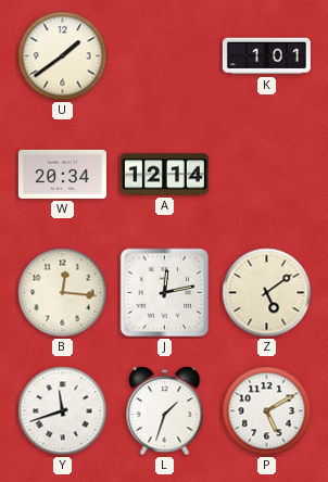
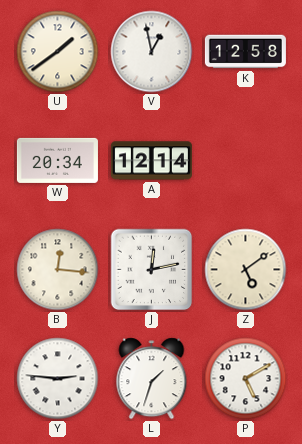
V: none -> 12:58 (152, 52)
K: 1:01 -> 12:58 (245, 52)
Y: 11:42 -> 2:46 (58, 379)
